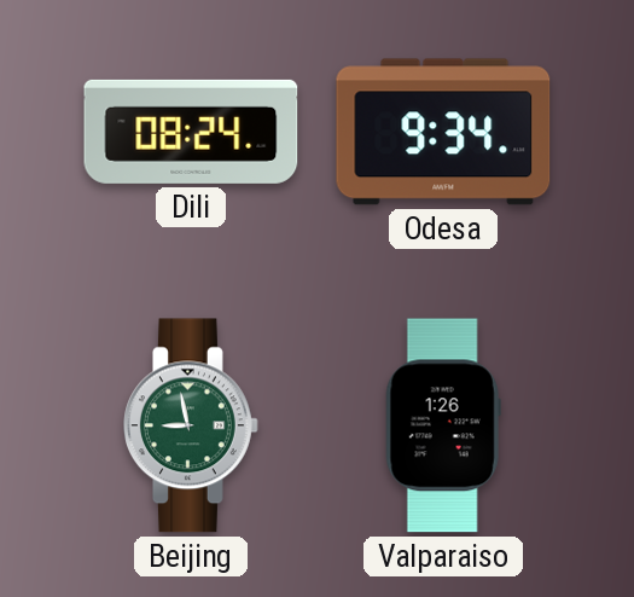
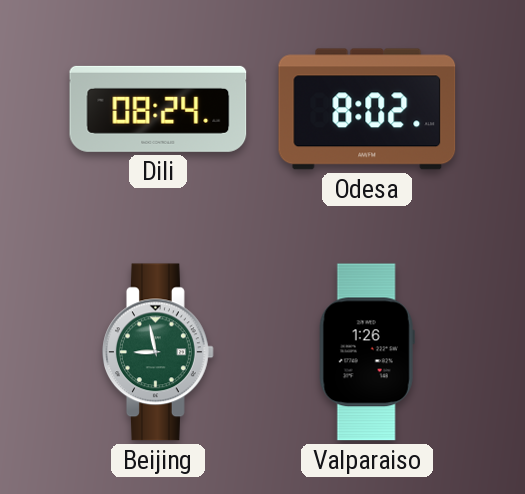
Odesa: 9:34 -> 8:02 (367, 109)
